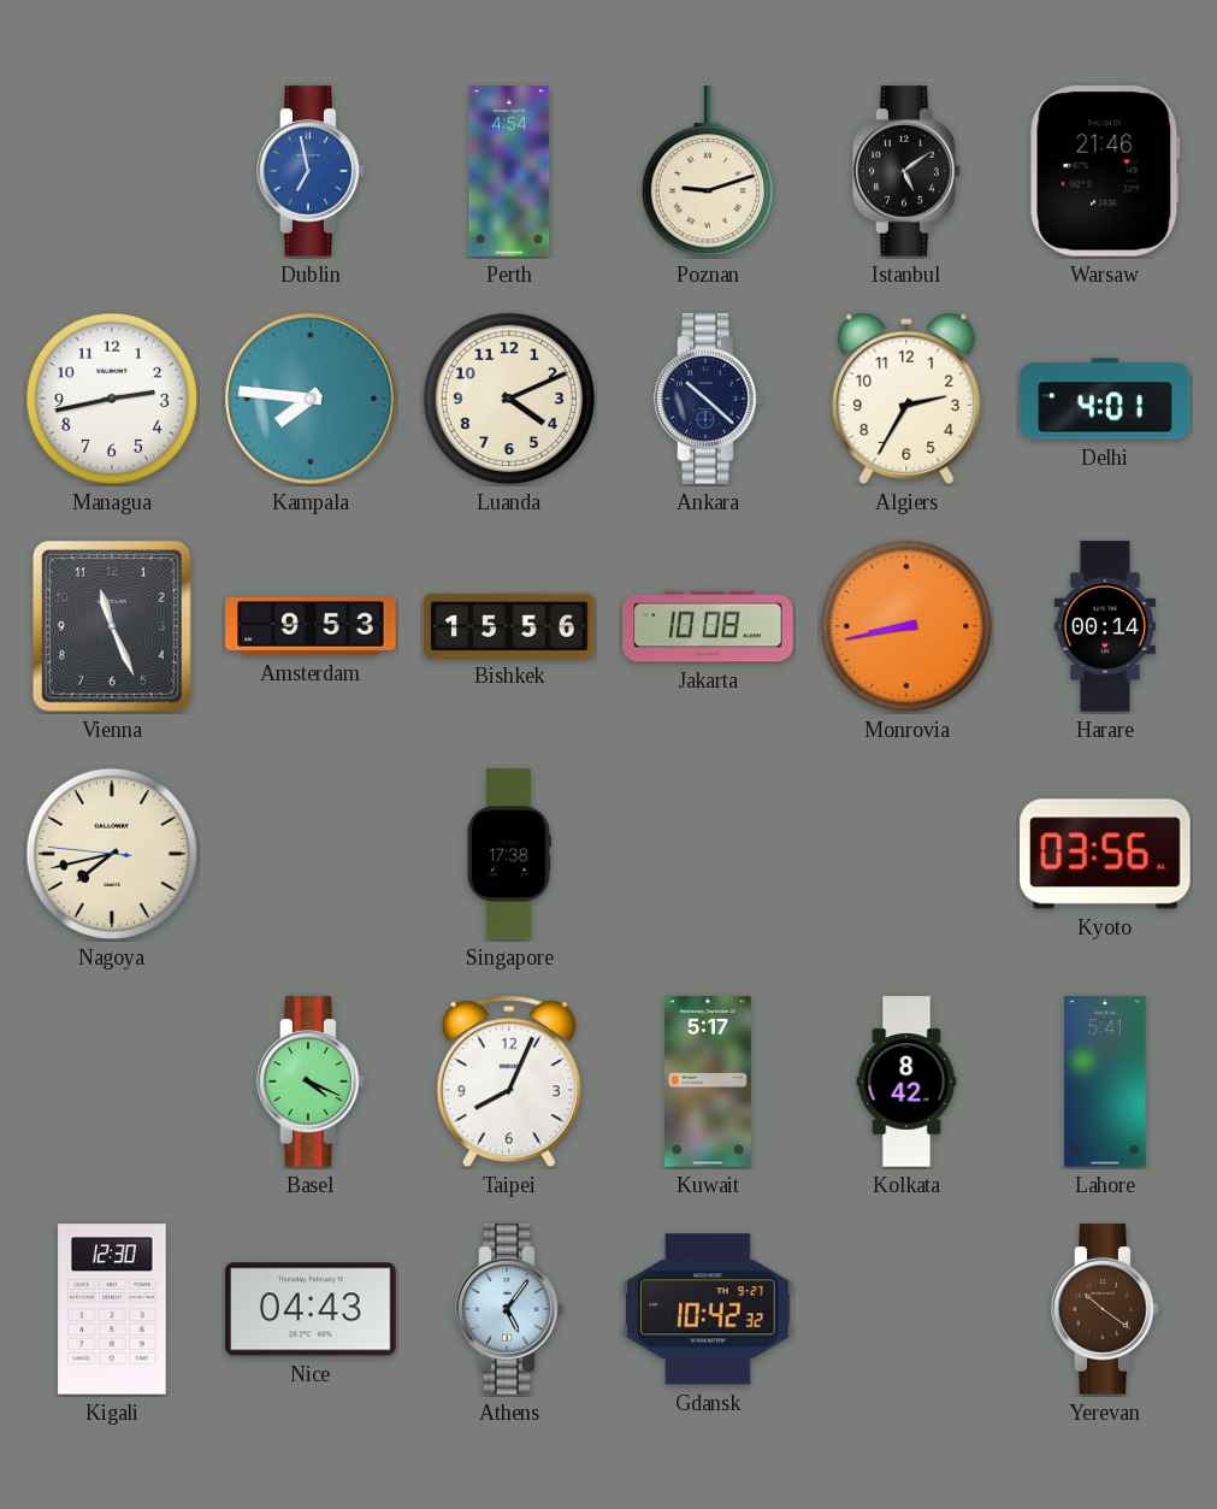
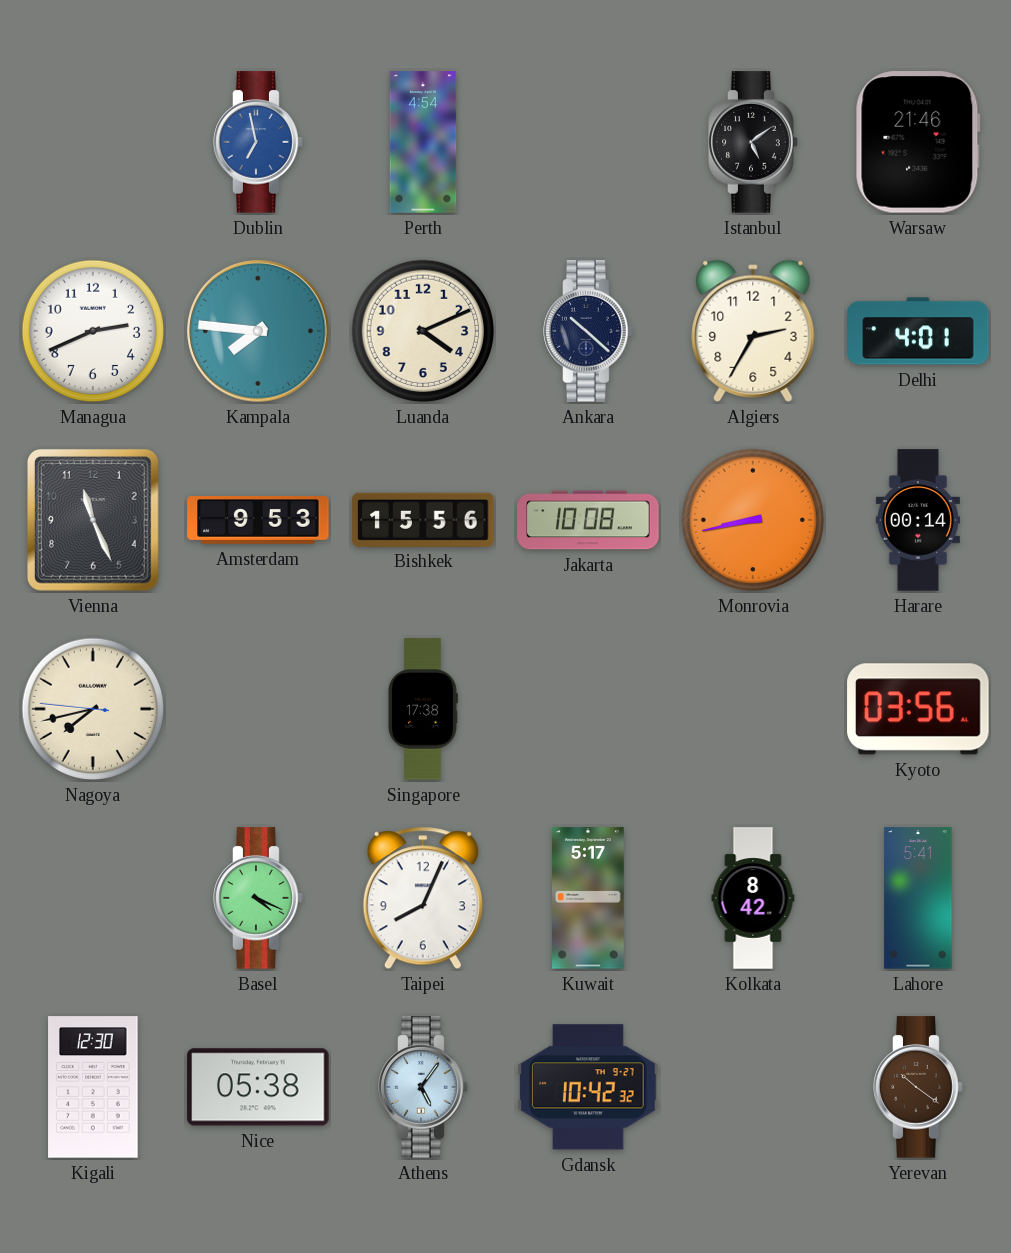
Poznan: 9:12 -> none (707, 172)
Managua: 2:43 -> 2:41 (93, 331)
Nice: 04:43 -> 05:38 (258, 1087)
